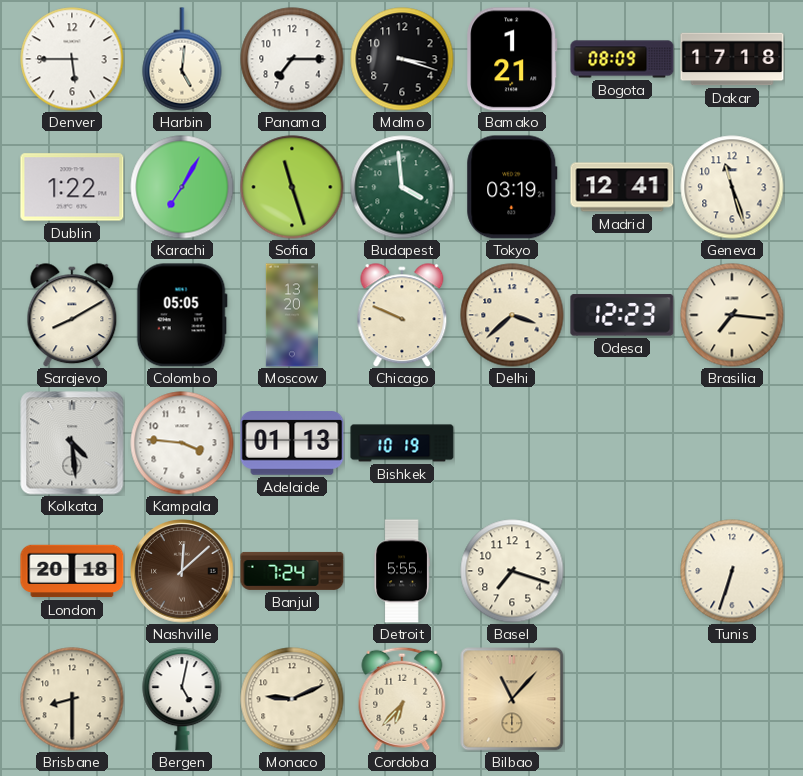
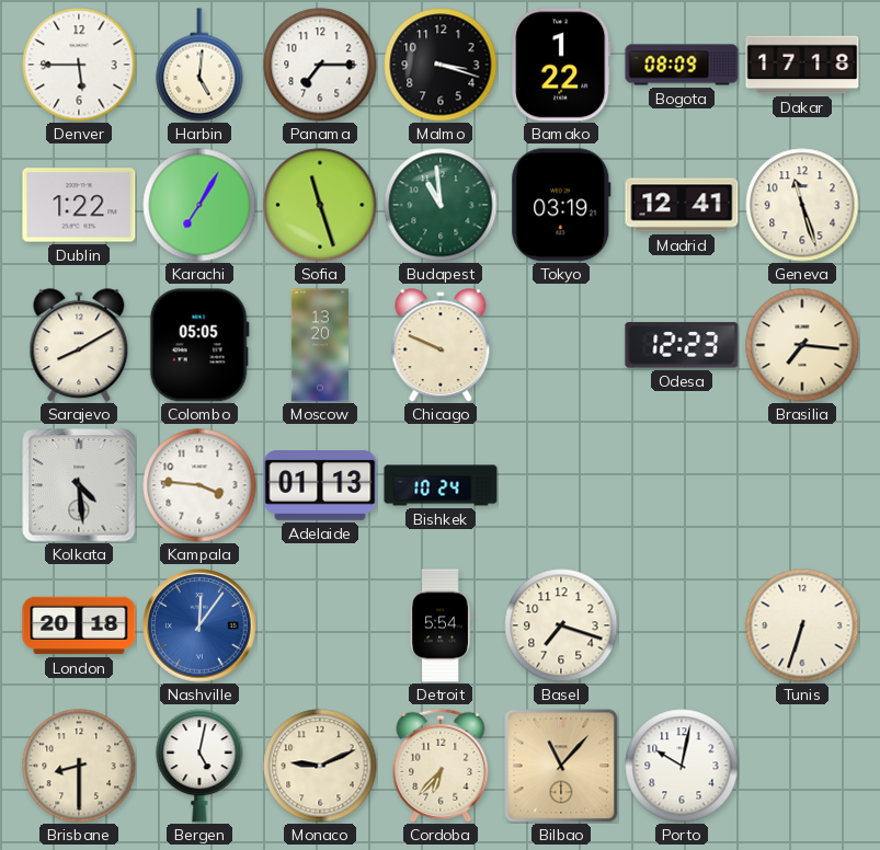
Bamako: 1:21 -> 1:22 (561, 65)
Budapest: 3:59 -> 10:59 (441, 205)
Delhi: 3:38 -> none (512, 315)
Bishkek: 10:19 -> 10:24 (441, 485)
Nashville: 12:08 -> 12:06 (199, 625)
Nashville dial: brown -> blue (199, 625)
Banjul: 7:24 -> none (292, 571)
Detroit: 5:55 -> 5:54 (441, 625)
Porto: none -> 10:02 (682, 766)
